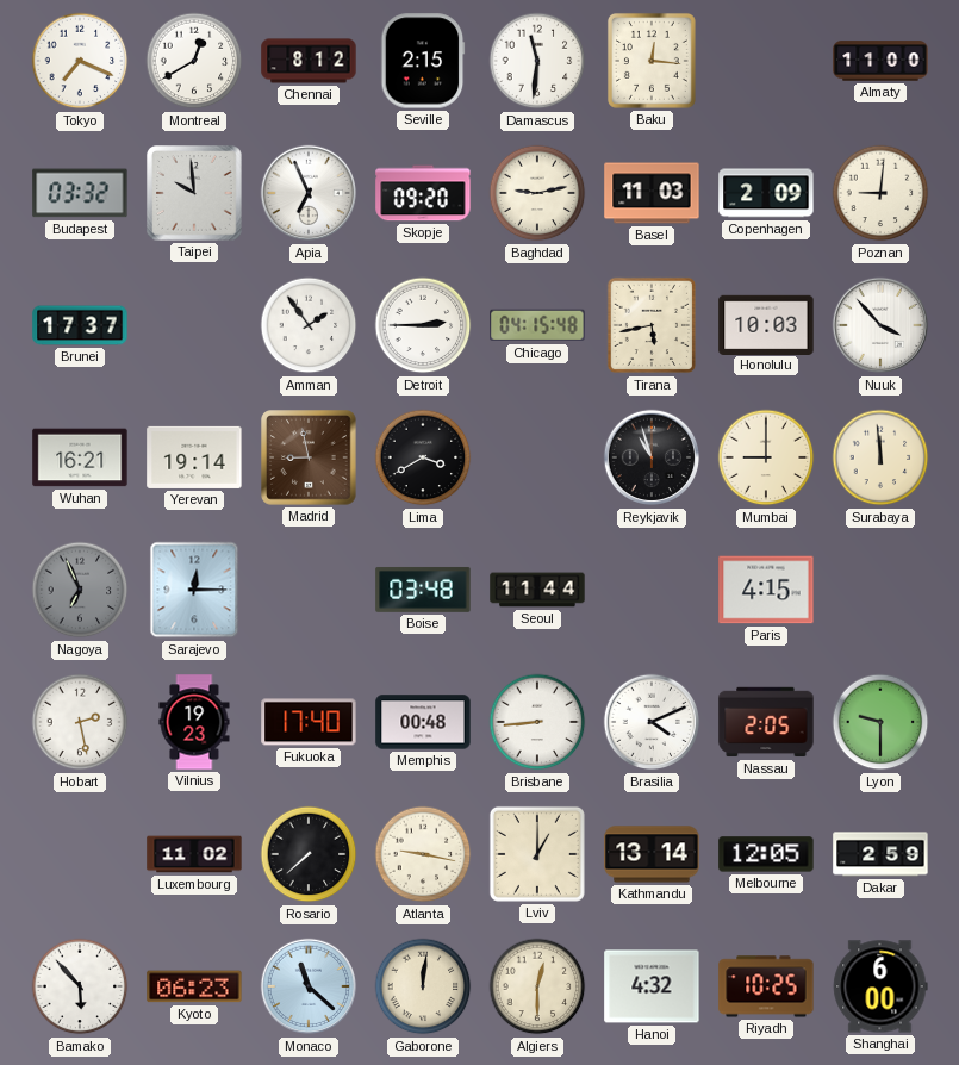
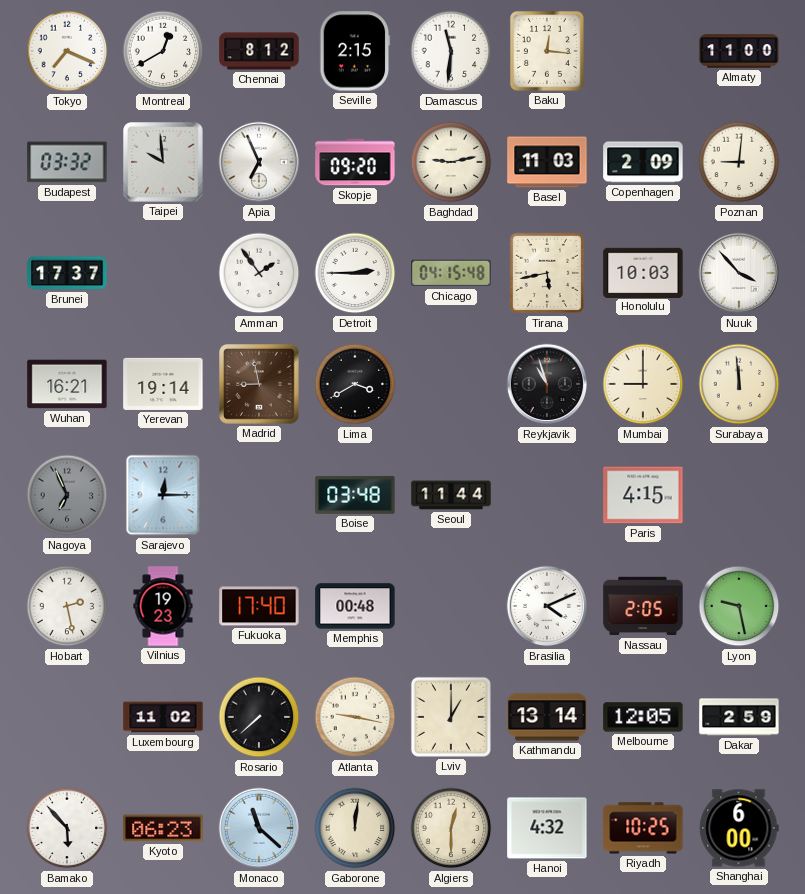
Brisbane: 8:44 -> none (537, 722)
Lyon: 9:30 -> 9:28 (739, 606)
